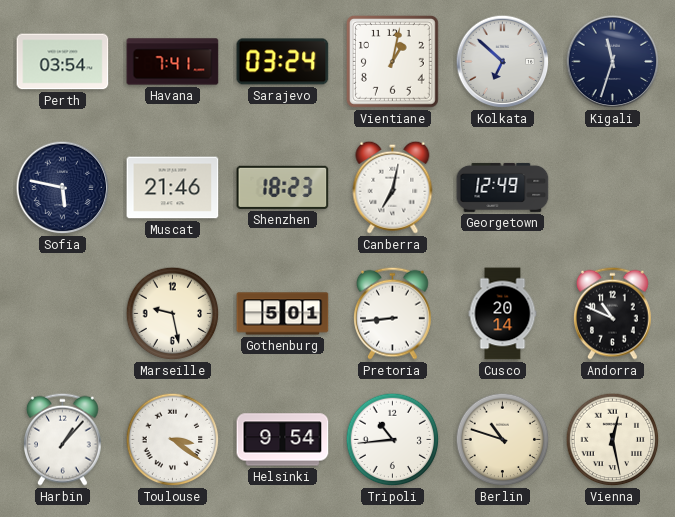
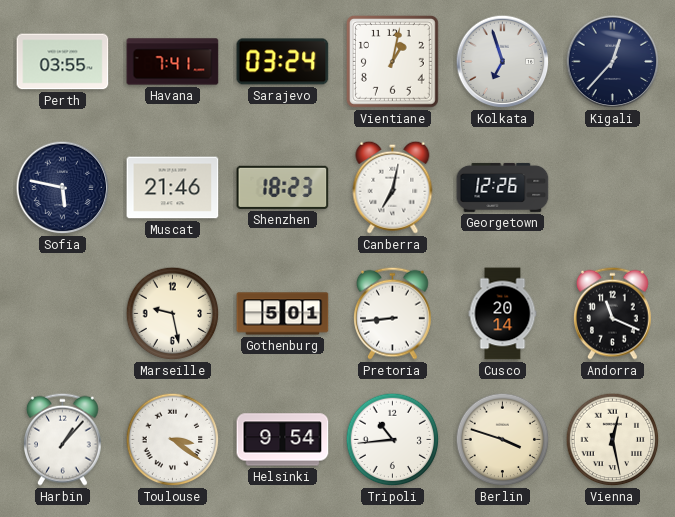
Perth: 03:54 -> 03:55 (63, 62)
Kolkata: 6:52 -> 6:57 (503, 62)
Kigali: 11:33 -> 12:37 (613, 62)
Georgetown: 12:49 -> 12:26 (503, 187)
Andorra: 10:49 -> 11:19 (613, 313)
Berlin: 10:48 -> 3:48 (503, 440)
